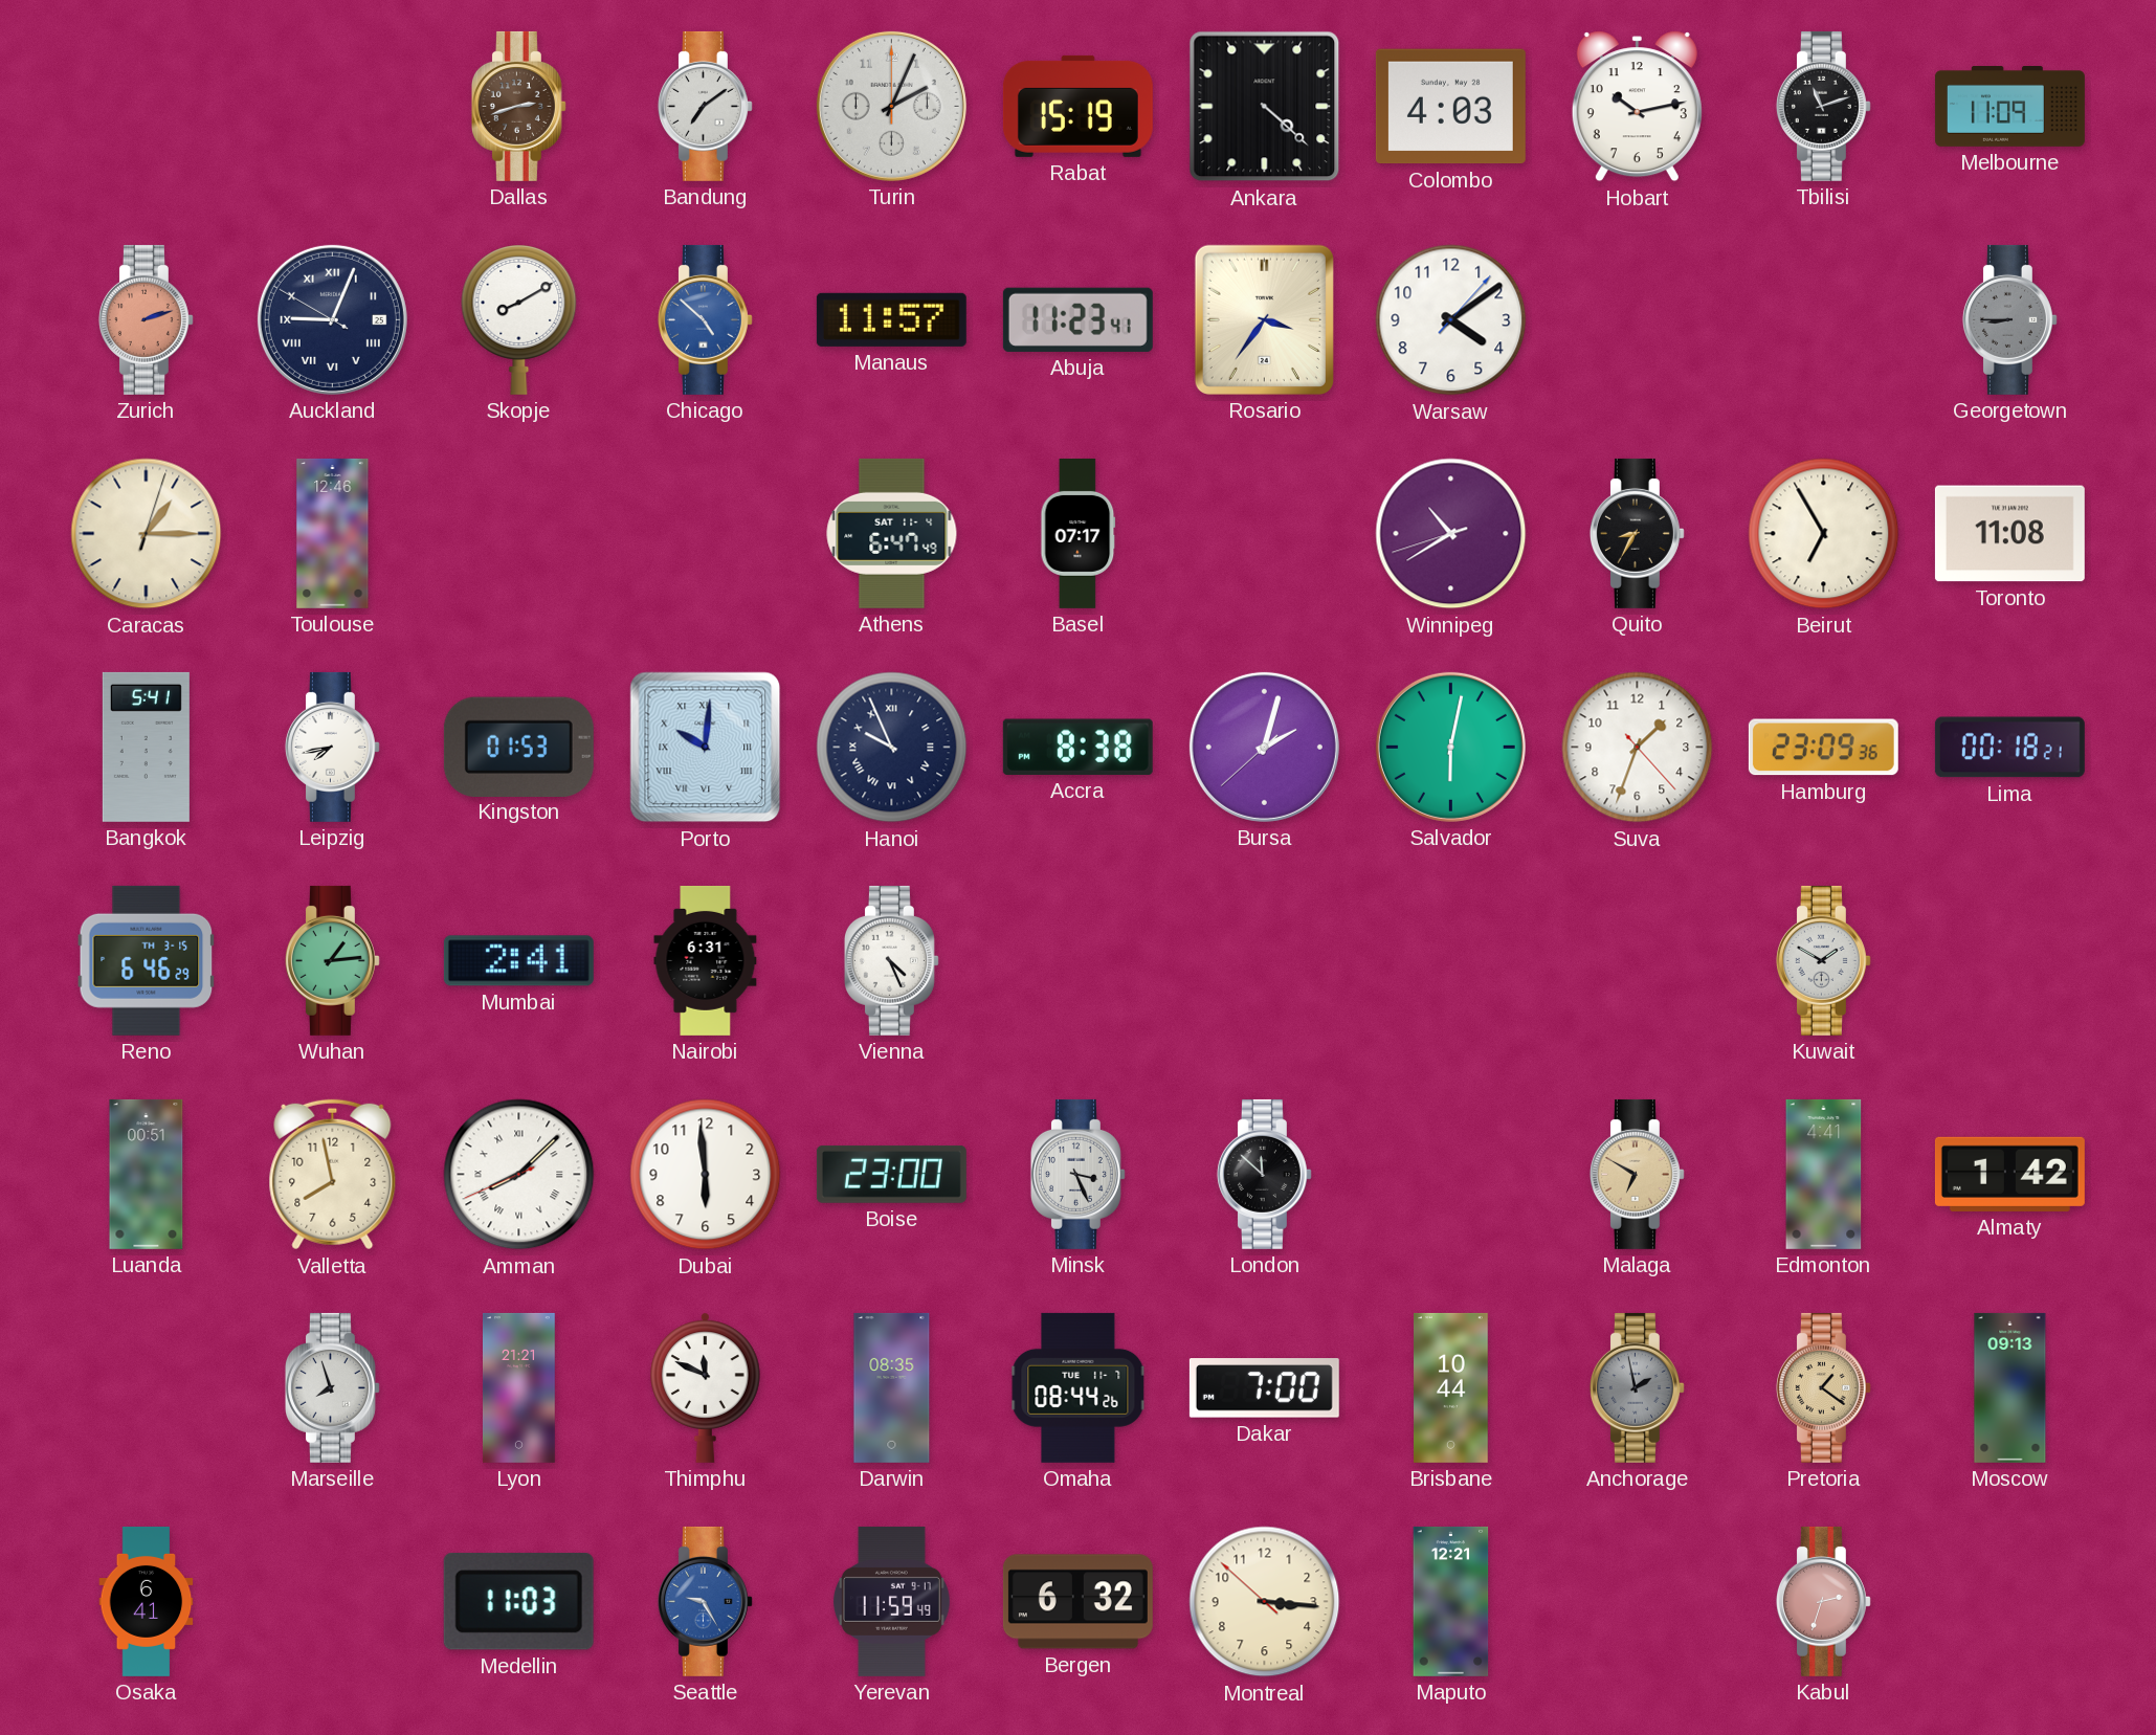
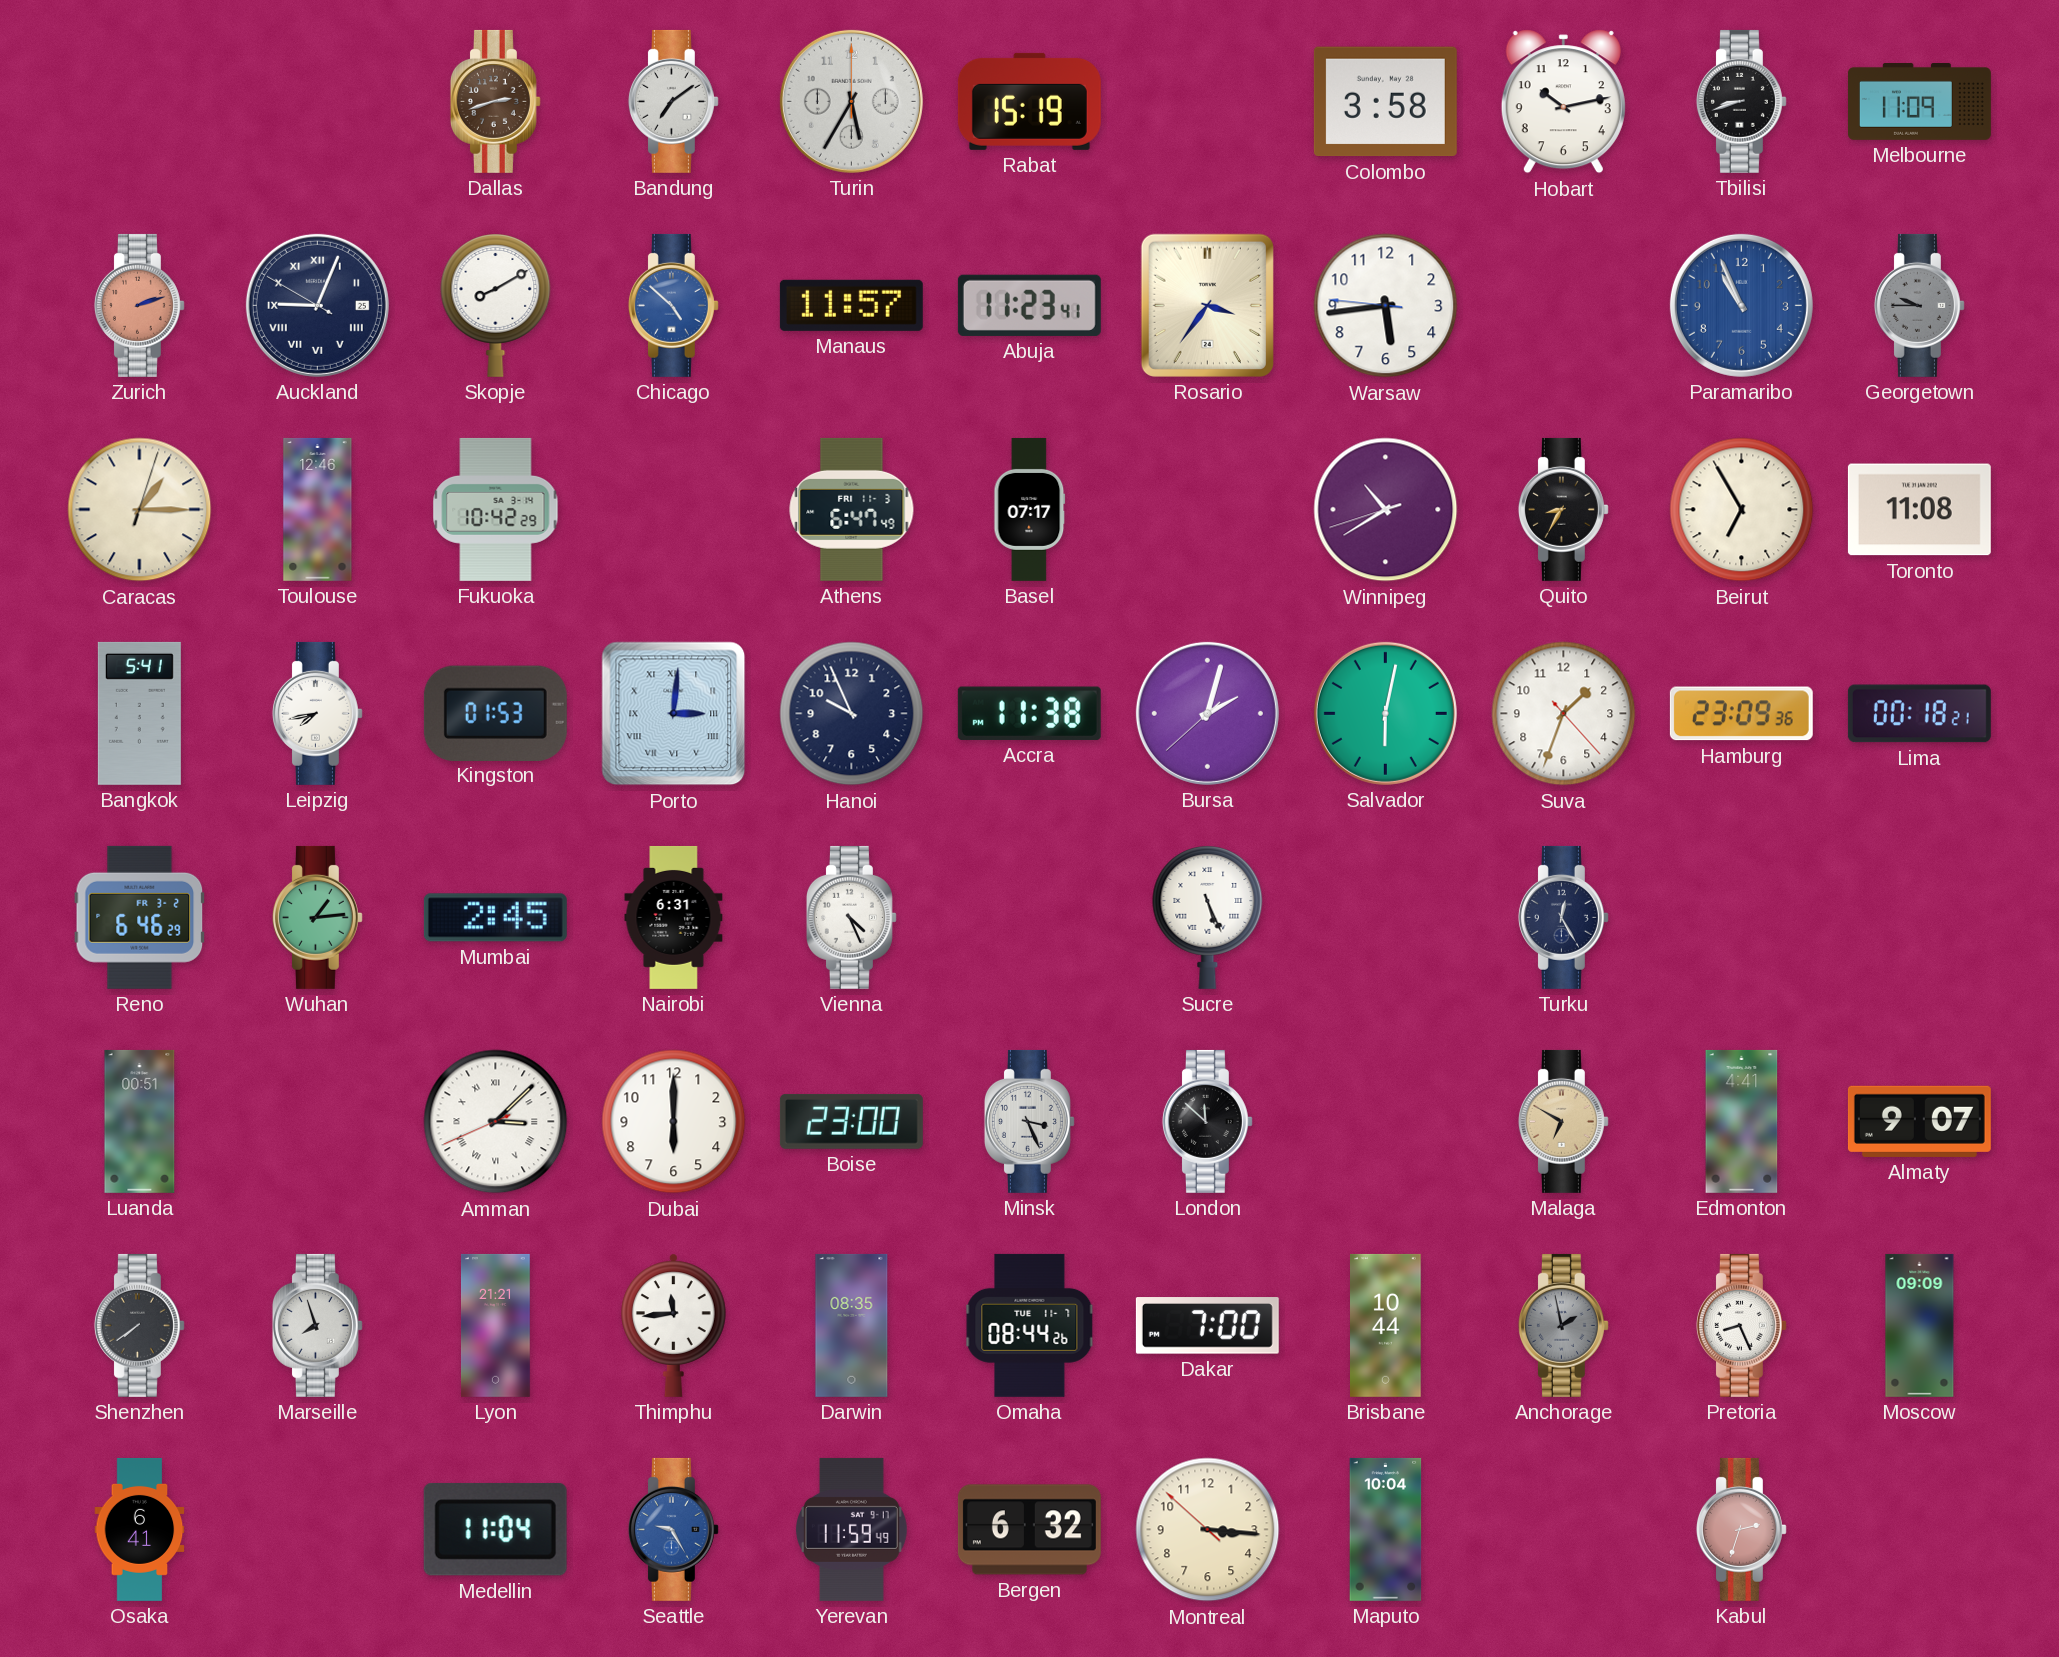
Turin: 2:04 -> 5:35 (851, 101)
Ankara: 4:22 -> none (1265, 107)
Colombo: 4:03 -> 3:58 (1385, 102)
Tbilisi: 11:12 -> 8:42 (1741, 101)
Warsaw: 4:09 -> 5:43 (1386, 306)
Paramaribo: none -> 10:56 (1741, 305)
Georgetown: 8:45 -> 9:45 (1919, 305)
Fukuoka: none -> 10:42 (496, 509)
Athens date: SAT 11-4 -> FRI 11-3 (852, 509)
Porto: 10:01 -> 3:01 (674, 714)
Hanoi numerals: Roman -> Arabic (852, 714)
Accra: 8:38 -> 11:38 (1029, 713)
Reno date: TH 3-15 -> FR 3-2 (140, 917)
Mumbai: 2:41 -> 2:45 (495, 918)
Sucre: none -> 5:26 (1208, 918)
Turku: none -> 12:25 (1563, 917)
Kuwait: 1:50 -> none (1823, 960)
Valletta: 7:58 -> none (333, 1175)
Amman: 8:07 -> 3:07 (496, 1122)
Dubai: 5:59 -> 6:00 (674, 1122)
Almaty: 1:42 -> 9:07 (1919, 1121)
Shenzhen: none -> 7:39 (139, 1325)
Thimphu: 11:49 -> 11:44 (674, 1325)
Pretoria: 1:21 -> 8:26 (1741, 1325)
Pretoria dial: champagne -> white (1741, 1325)
Moscow: 09:13 -> 09:09 (1920, 1325)
Medellin: 11:03 -> 11:04 (495, 1529)
Maputo: 12:21 -> 10:04 (1386, 1529)
